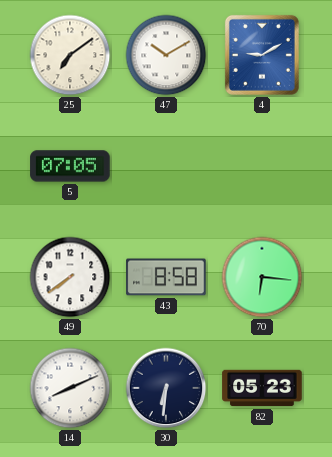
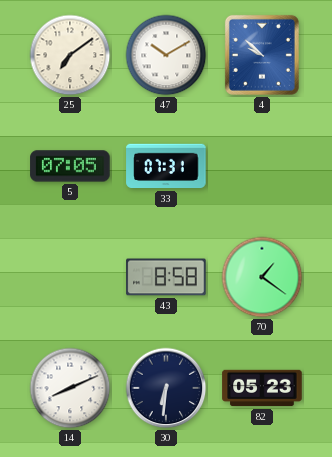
4: 9:10 -> 9:52 (262, 55)
33: none -> 07:31 (166, 166)
49: 7:39 -> none (70, 277)
70: 6:16 -> 1:21 (262, 277)
